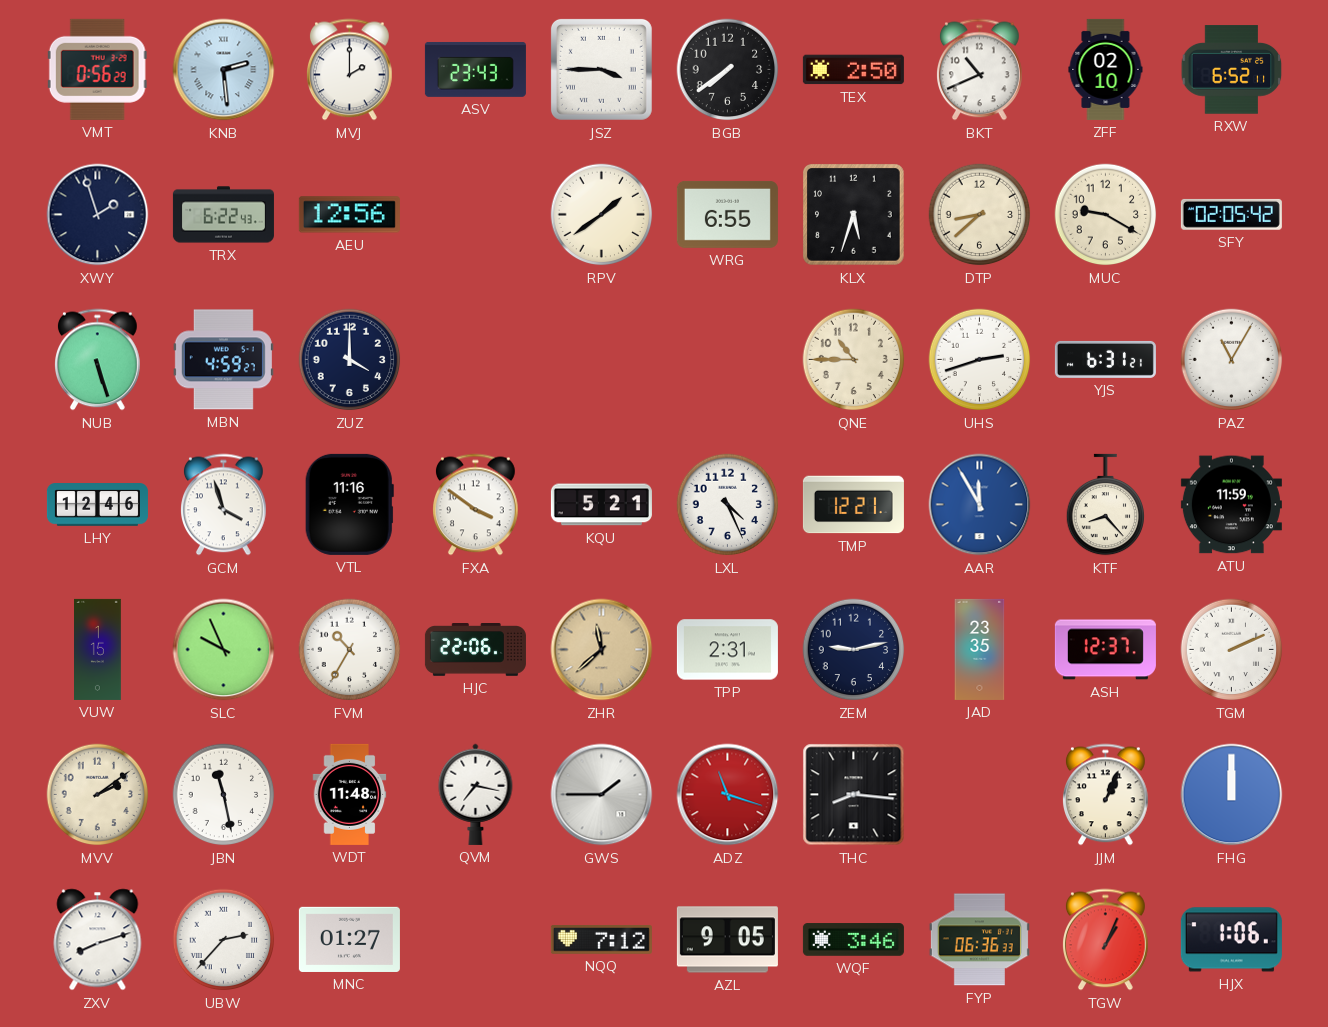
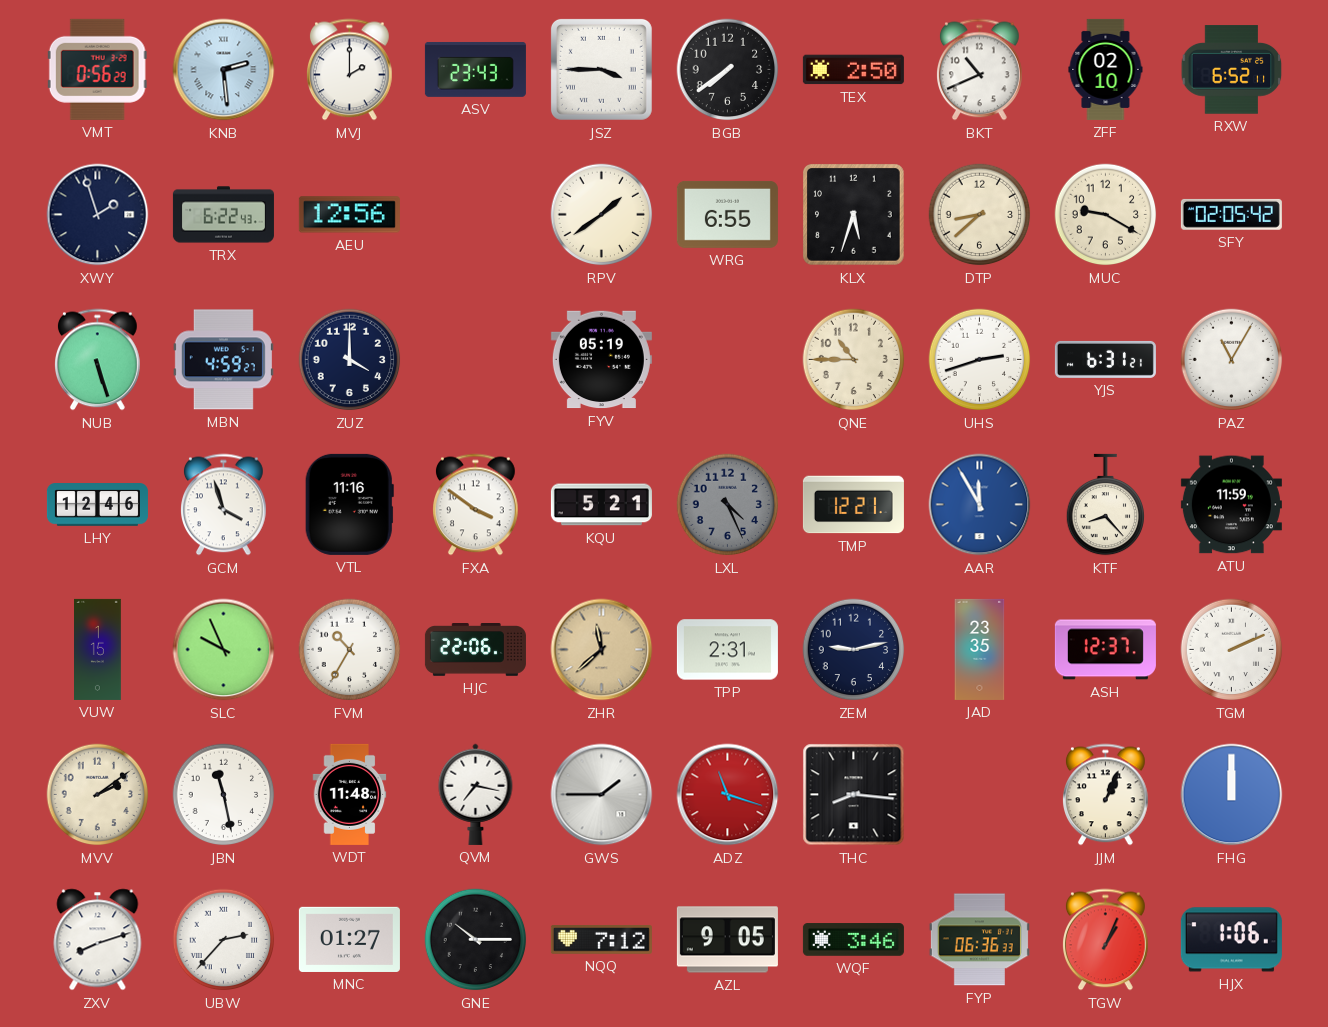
FYV: none -> 05:19 (601, 360)
LXL dial: white -> grey (728, 505)
GNE: none -> 10:15 (476, 940)
